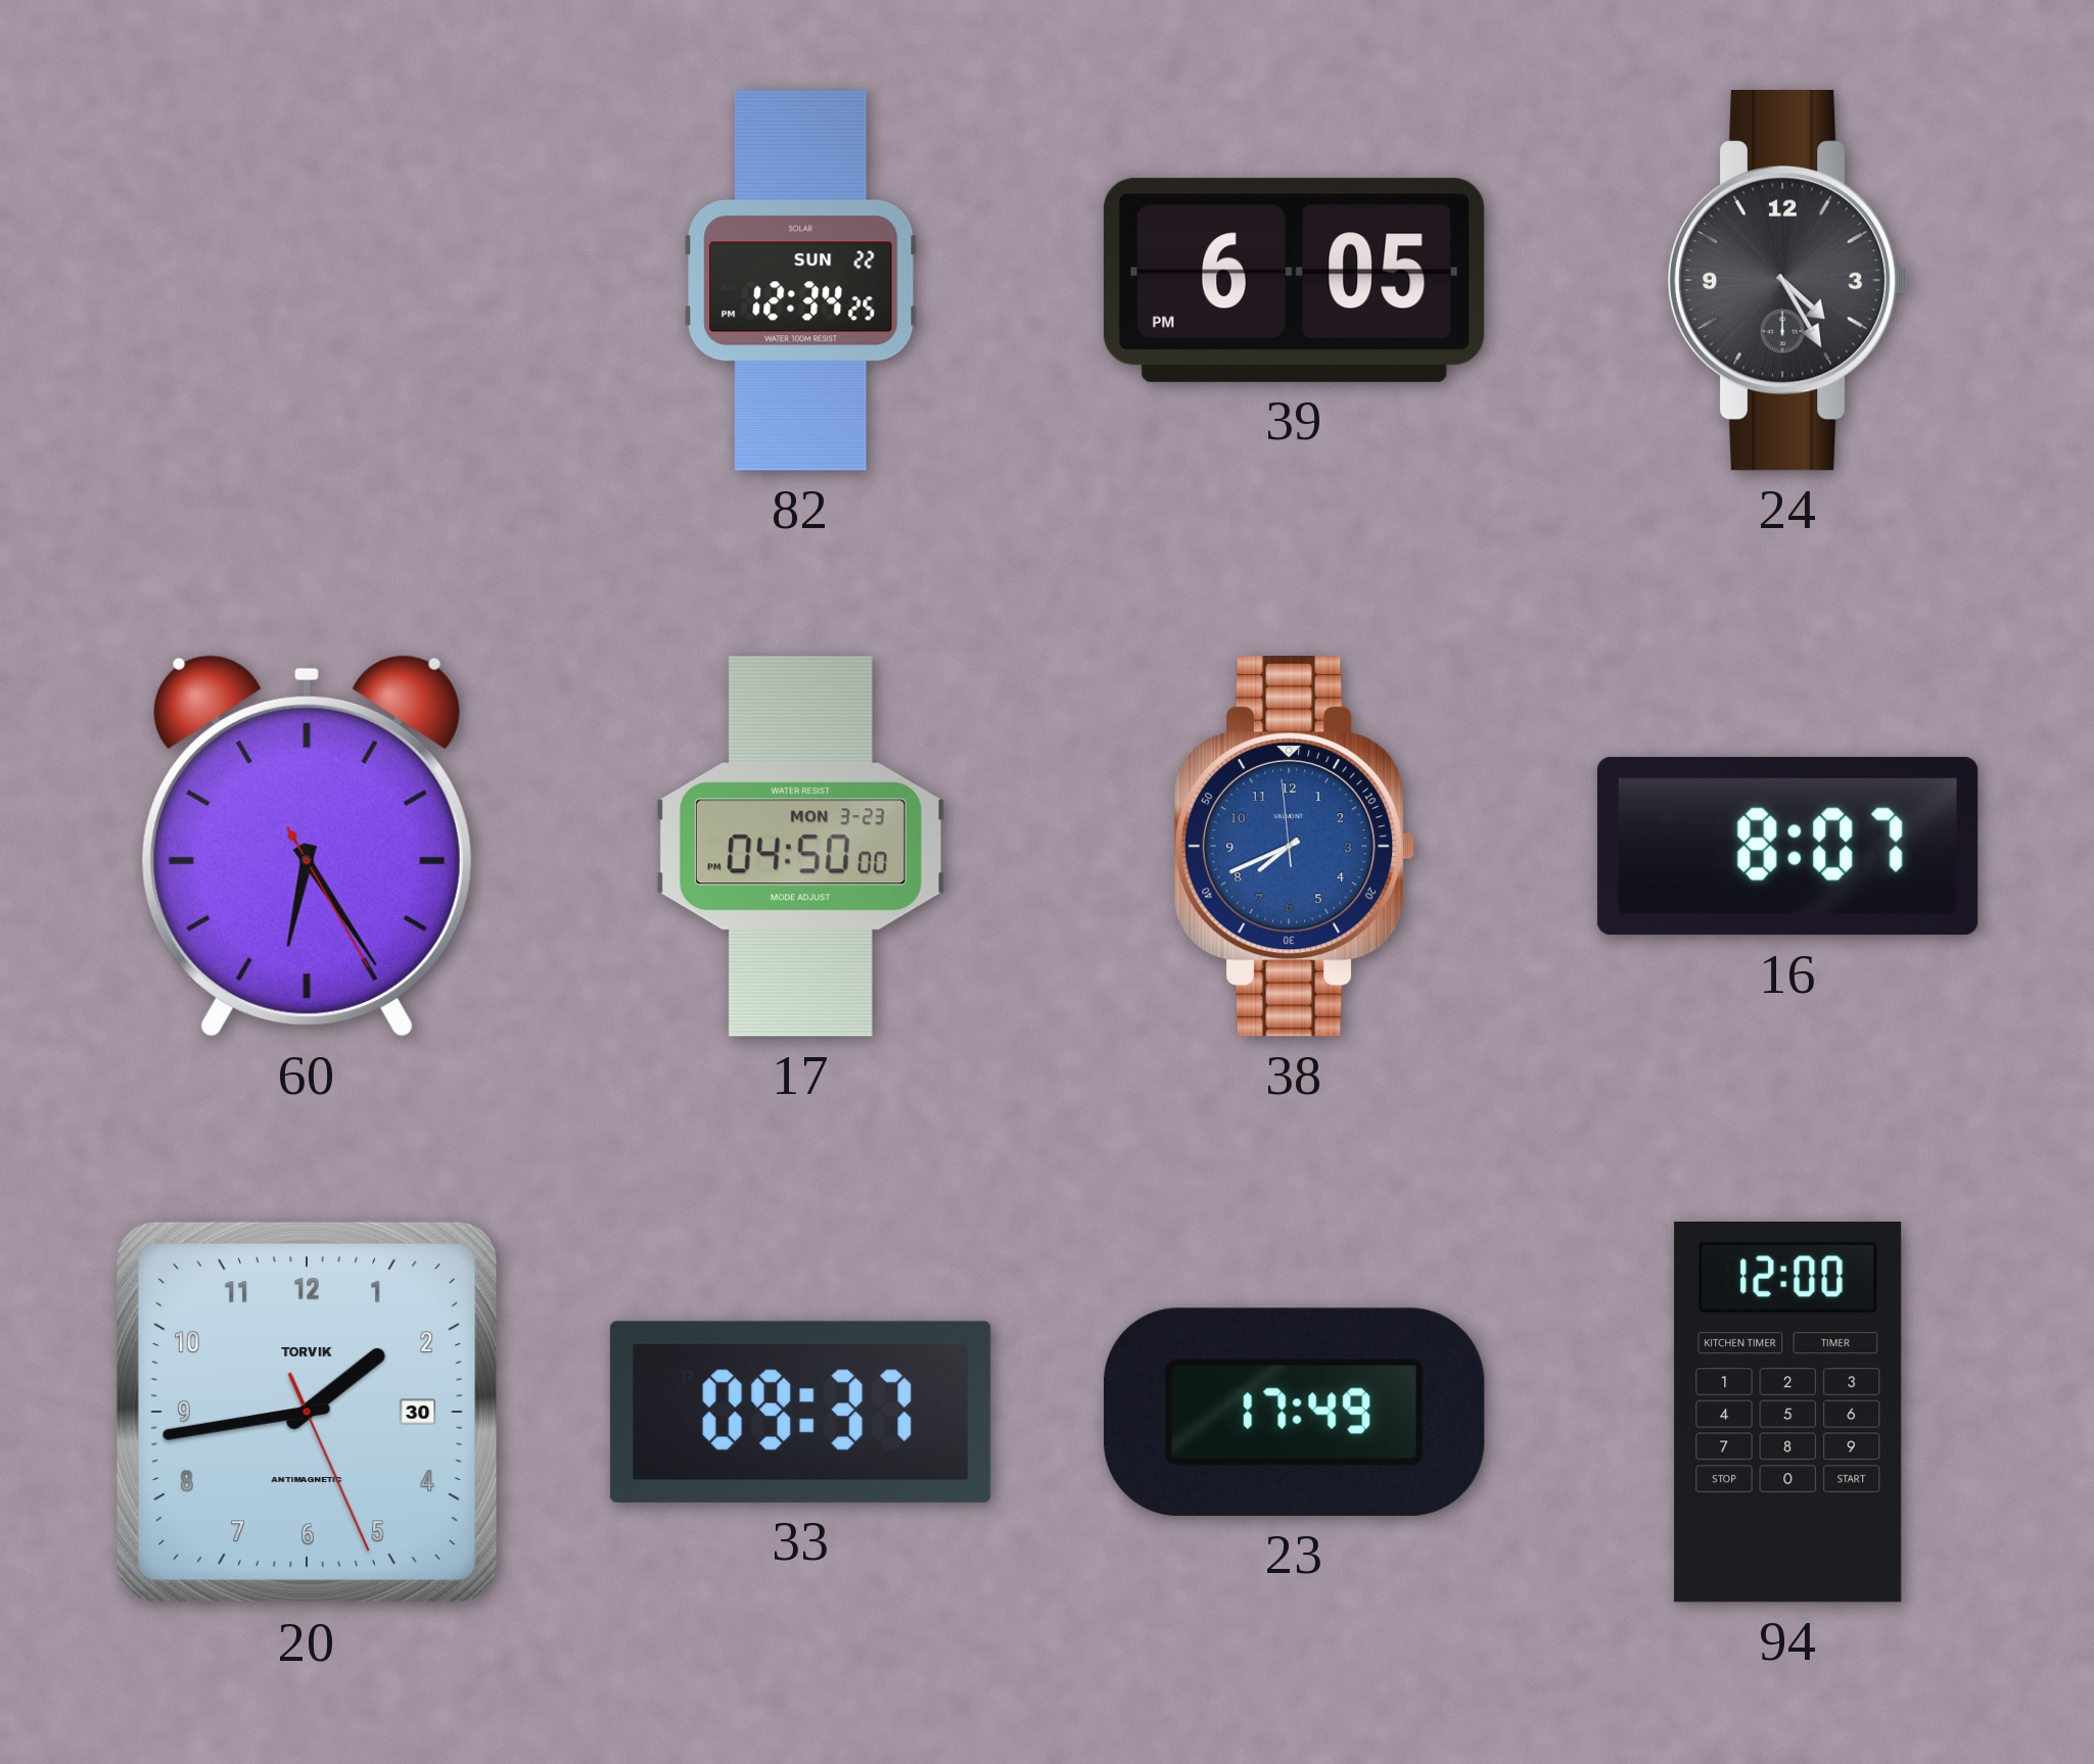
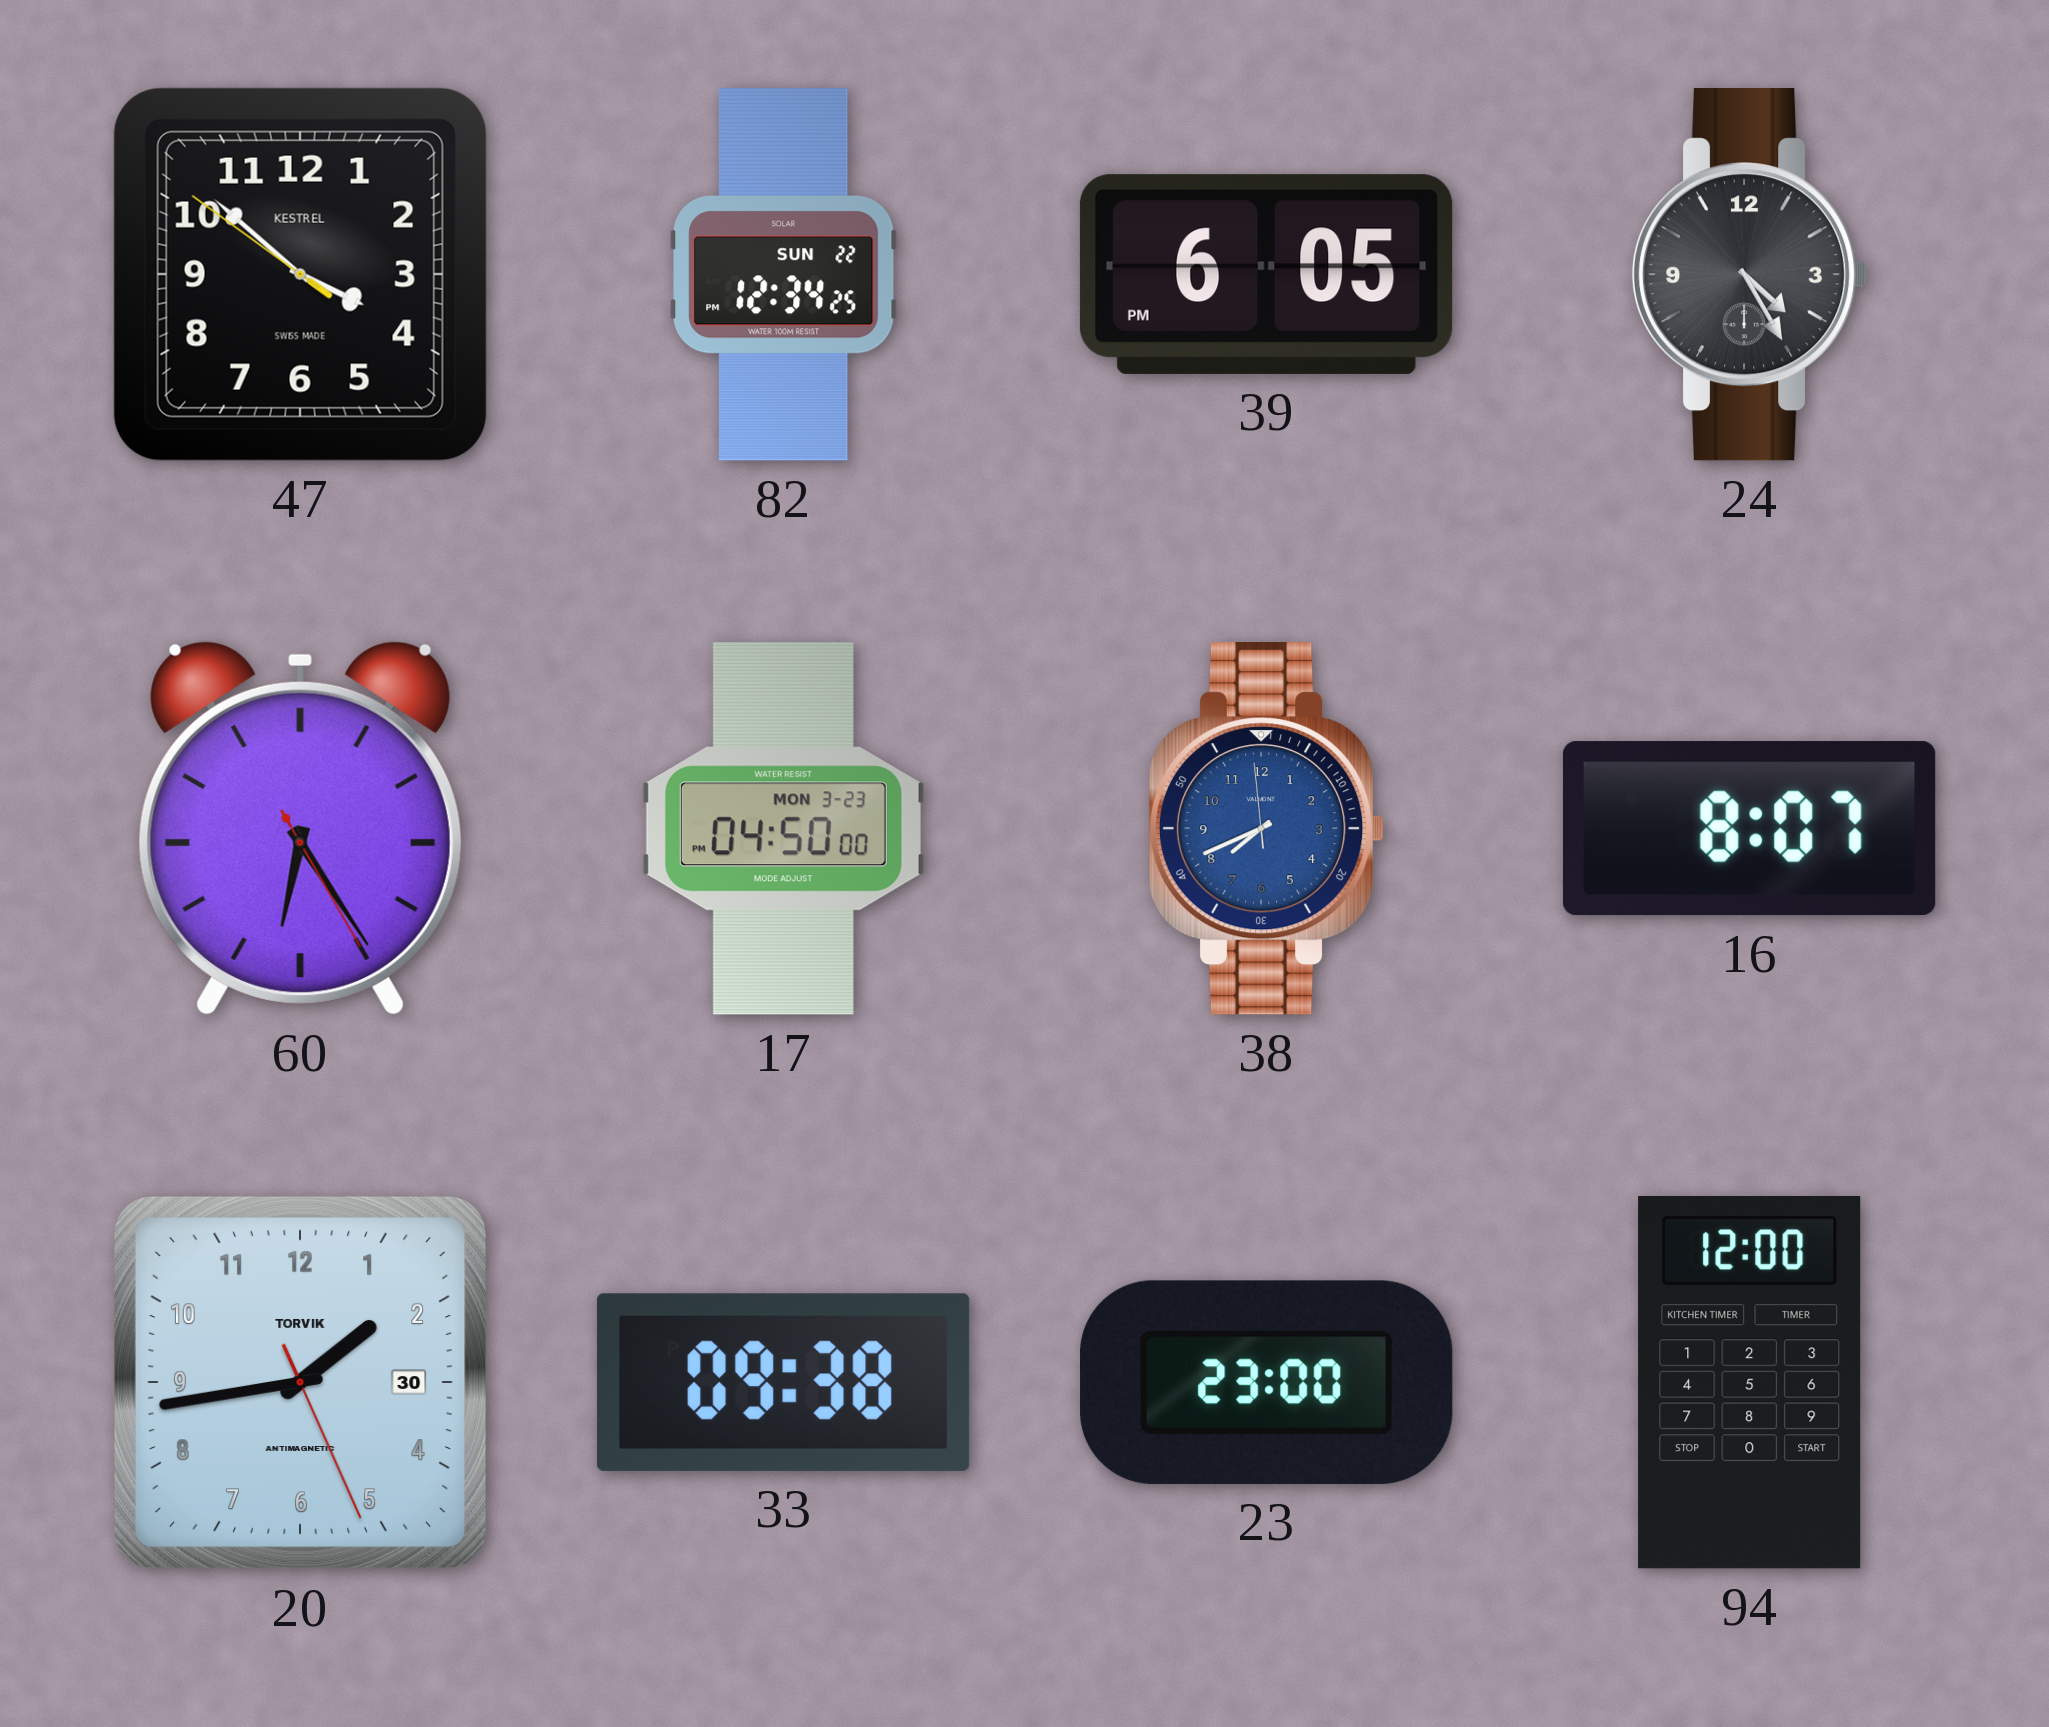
47: none -> 3:51 (300, 274)
33: 09:37 -> 09:38 (783, 1382)
23: 17:49 -> 23:00 (1267, 1382)
